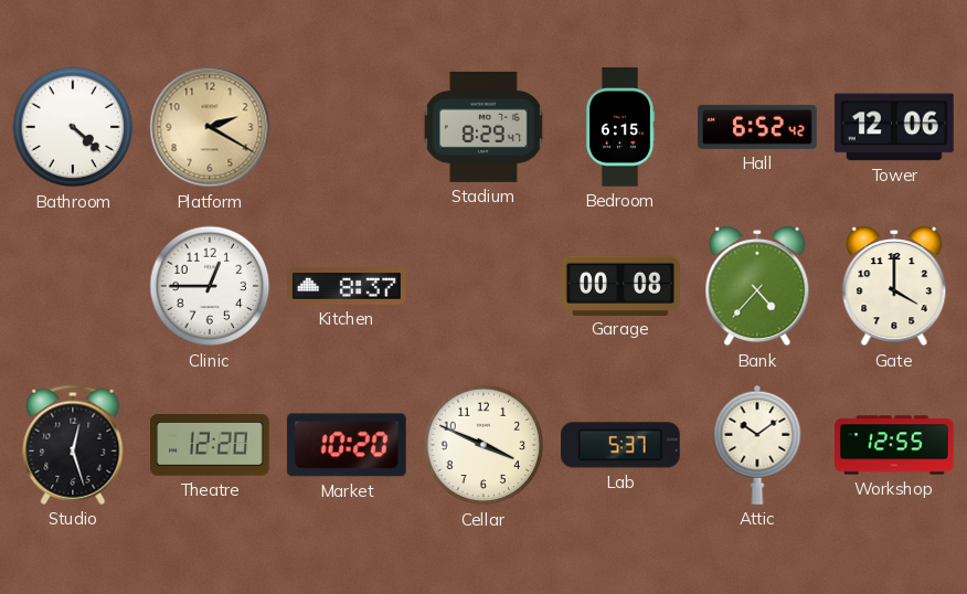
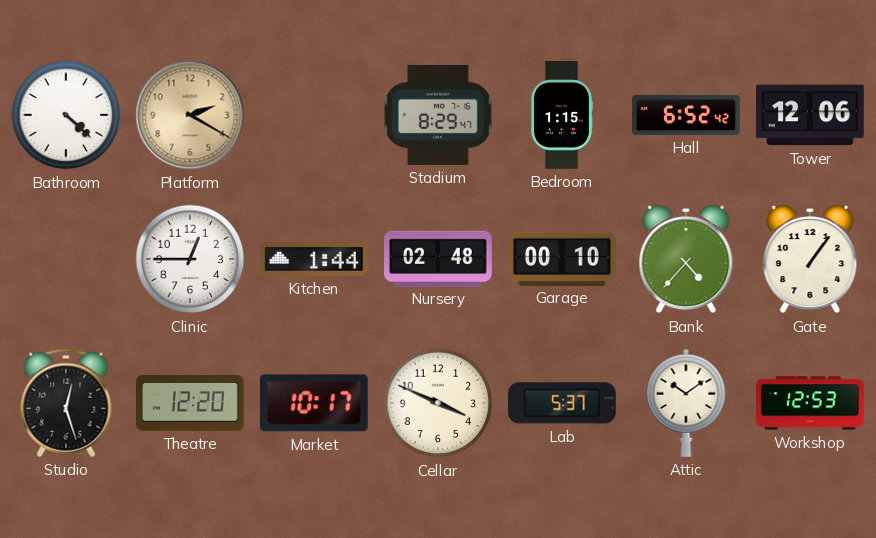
Bedroom: 6:15 -> 1:15 (561, 115)
Kitchen: 8:37 -> 1:44 (315, 259)
Nursery: none -> 02:48 (439, 258)
Garage: 00:08 -> 00:10 (563, 258)
Gate: 4:00 -> 1:06 (810, 259)
Market: 10:20 -> 10:17 (314, 403)
Workshop: 12:55 -> 12:53 (810, 403)
